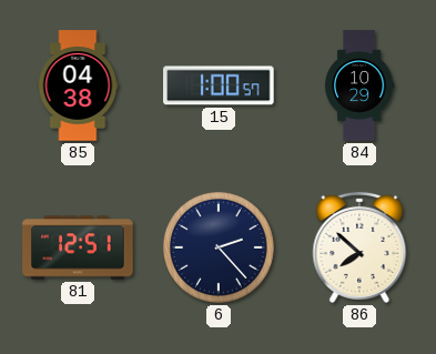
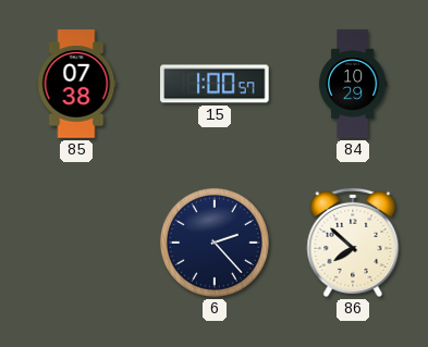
85: 04:38 -> 07:38 (76, 84)
81: 12:51 -> none (78, 247)
